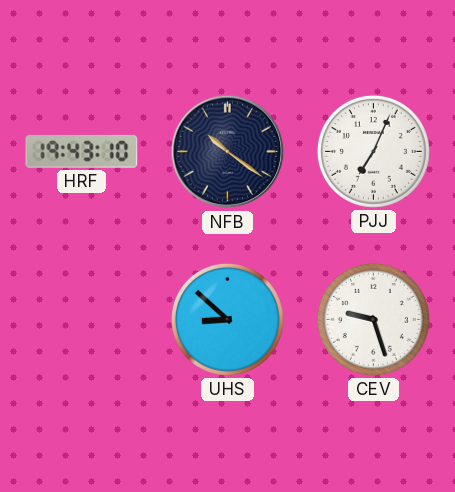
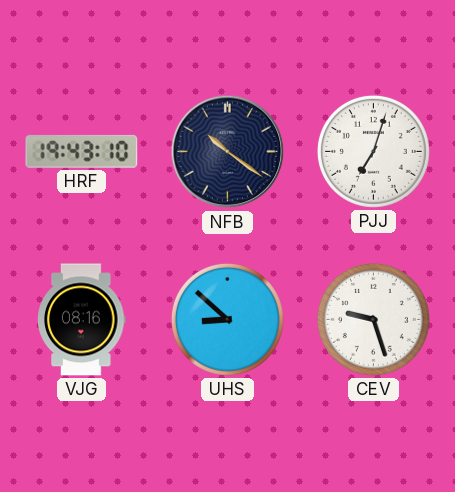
PJJ: 7:04 -> 7:03 (373, 151)
VJG: none -> 08:16 (82, 320)
